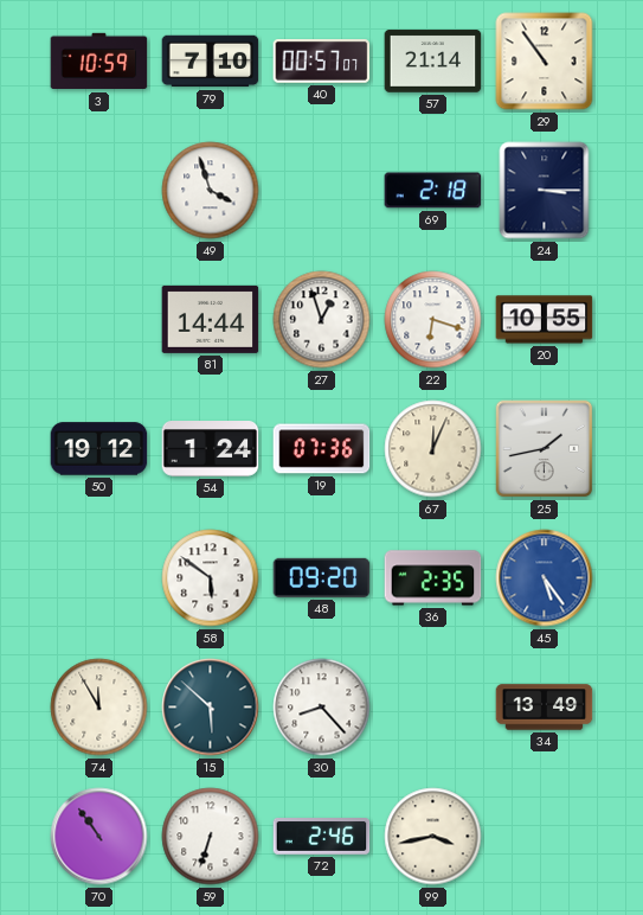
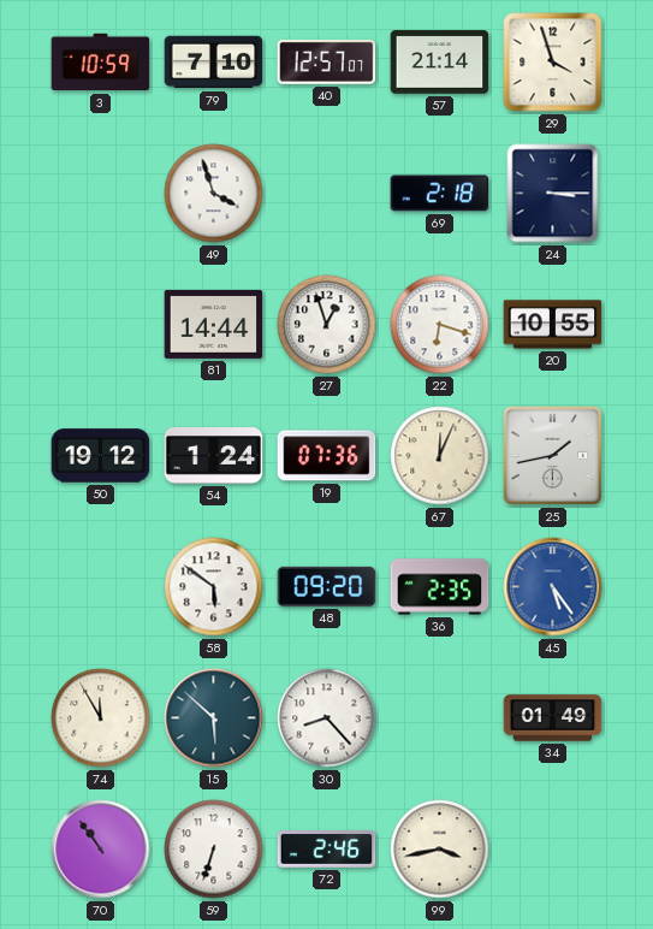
40: 00:57 -> 12:57 (327, 63)
29: 10:54 -> 3:57 (553, 63)
34: 13:49 -> 01:49 (553, 718)
